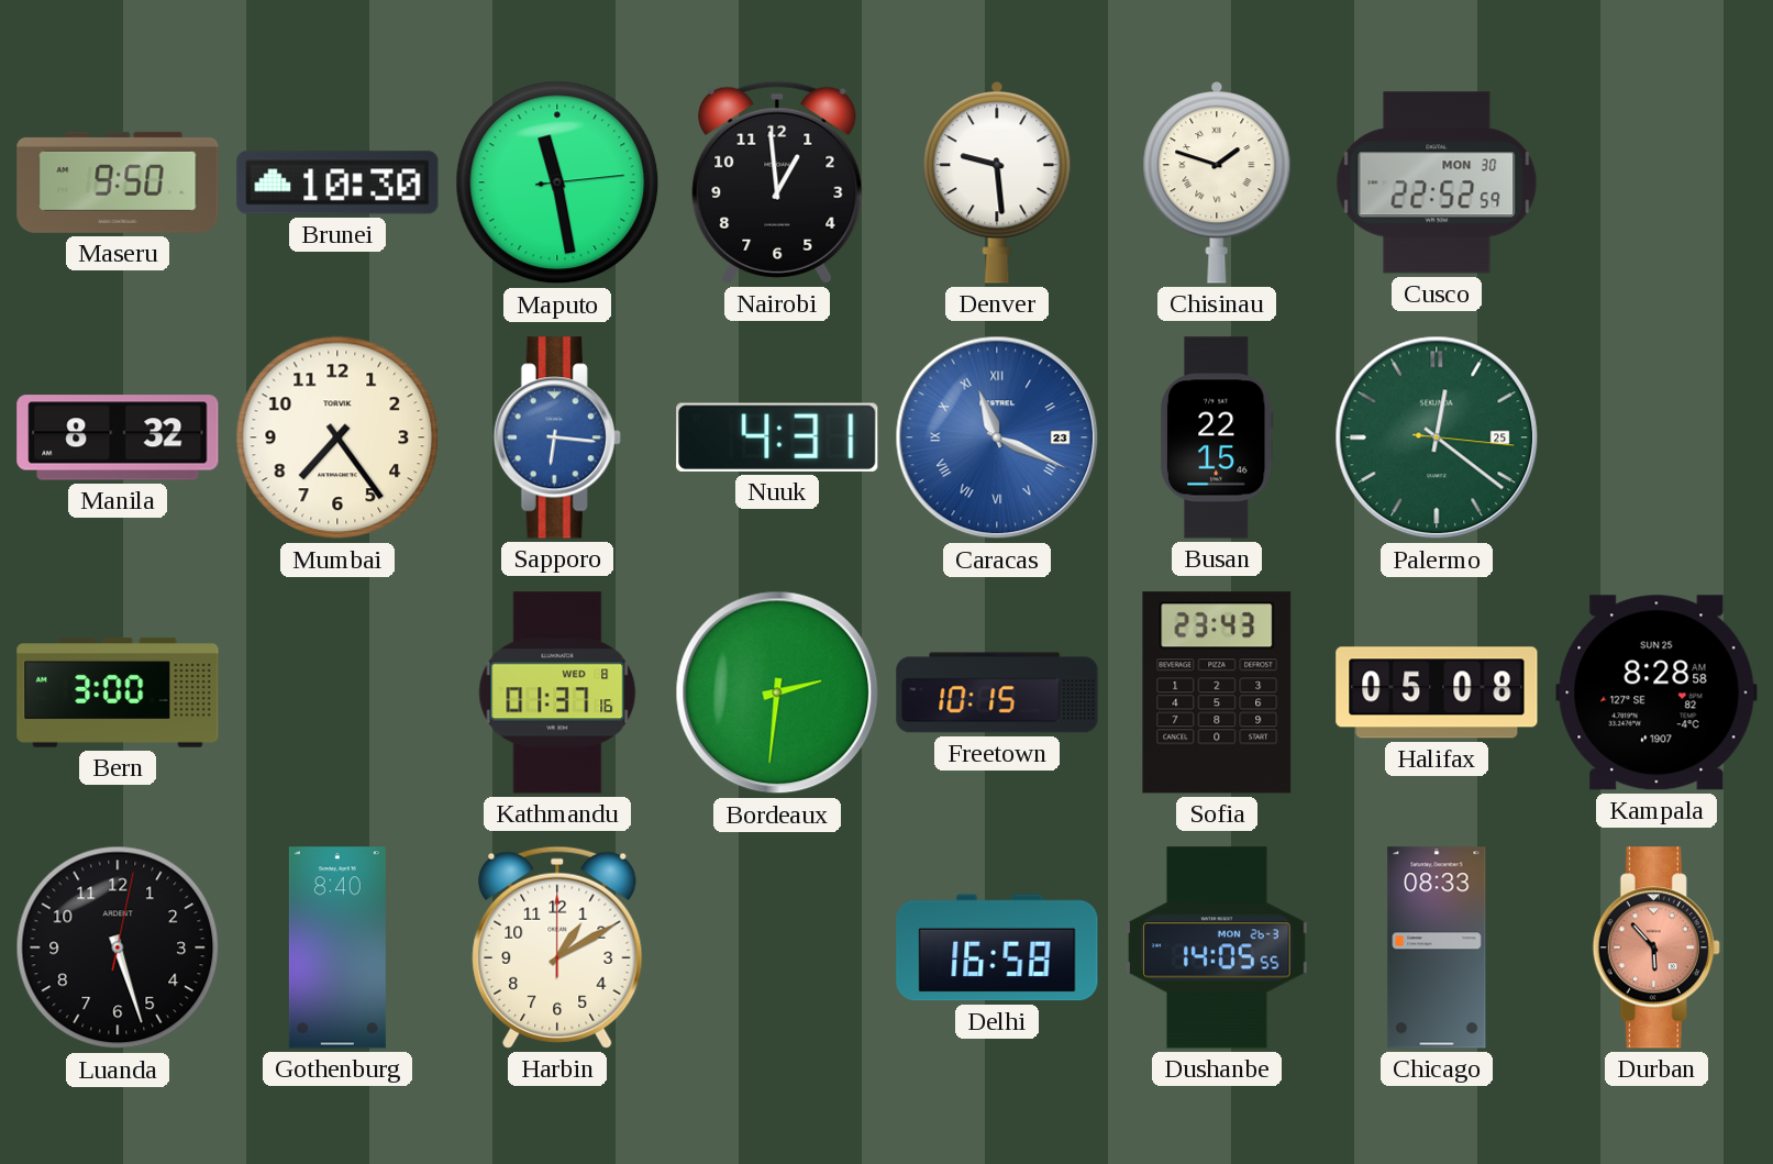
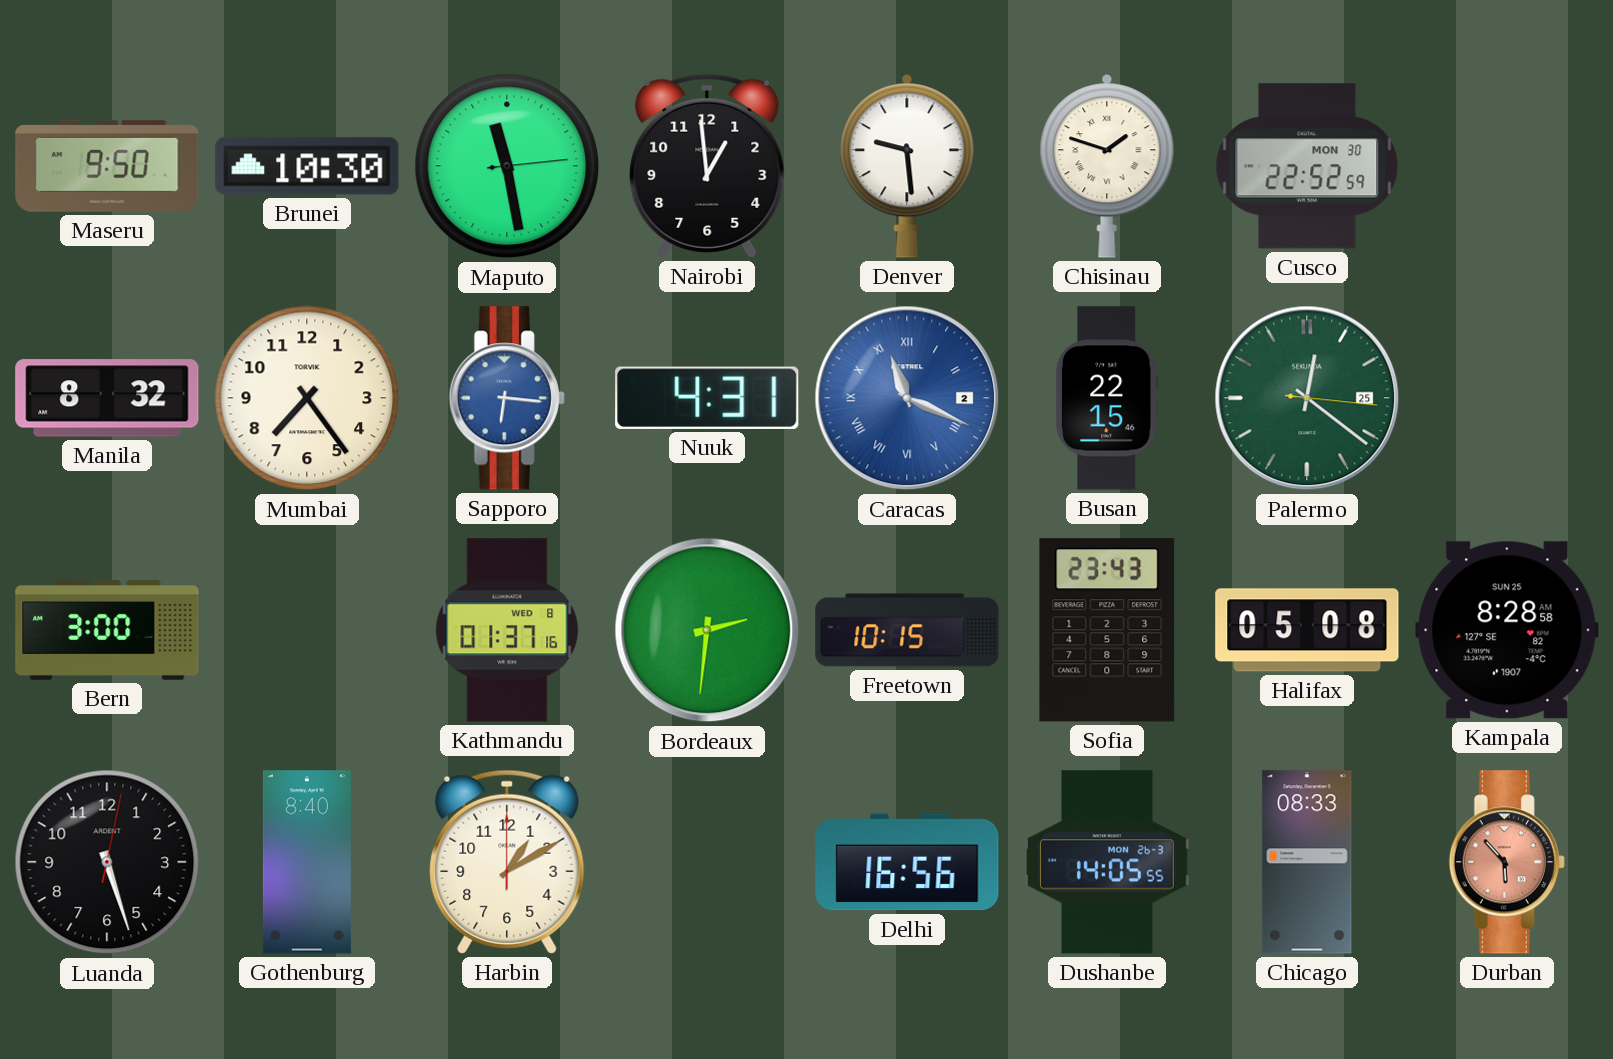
Caracas date: 23 -> 2 (907, 398)
Delhi: 16:58 -> 16:56 (907, 862)
